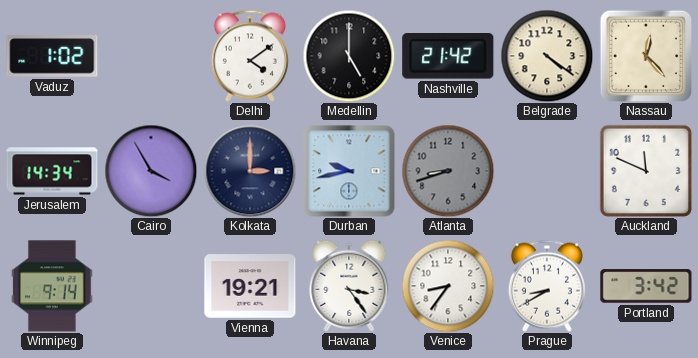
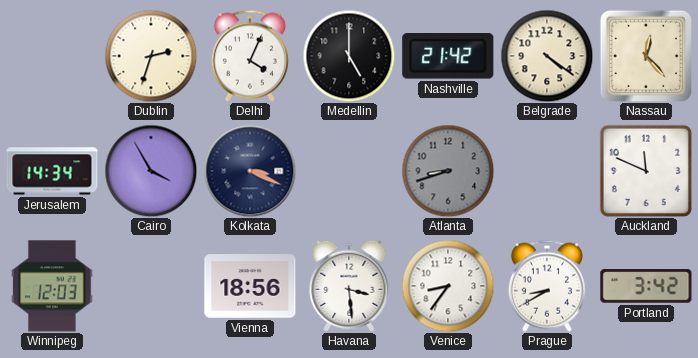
Vaduz: 1:02 -> none (52, 57)
Dublin: none -> 2:33 (151, 56)
Delhi: 4:09 -> 4:04 (250, 56)
Kolkata: 3:00 -> 3:19 (250, 171)
Durban: 9:43 -> none (349, 171)
Winnipeg: 9:14 -> 12:03 (52, 286)
Vienna: 19:21 -> 18:56 (250, 286)
Havana: 3:24 -> 3:29 (349, 286)
